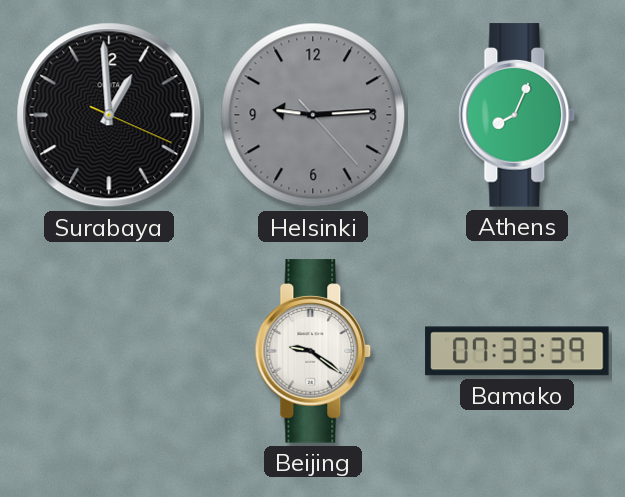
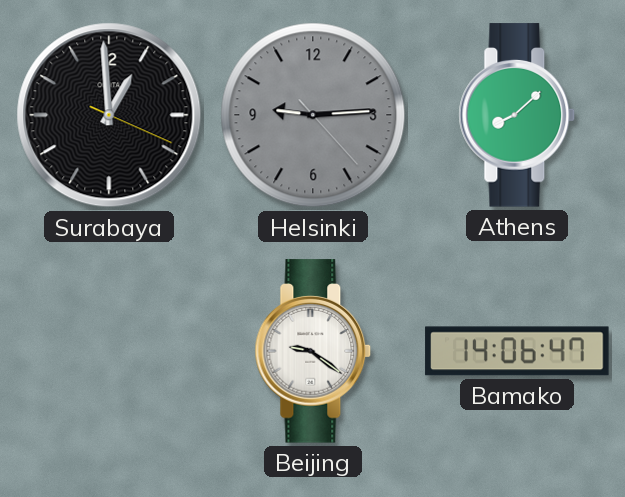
Athens: 8:04 -> 8:08 (517, 115)
Bamako: 07:33 -> 14:06 (517, 351)
